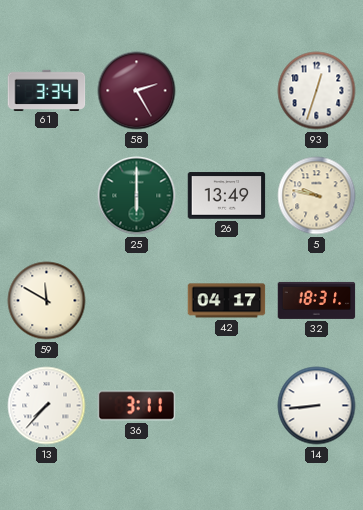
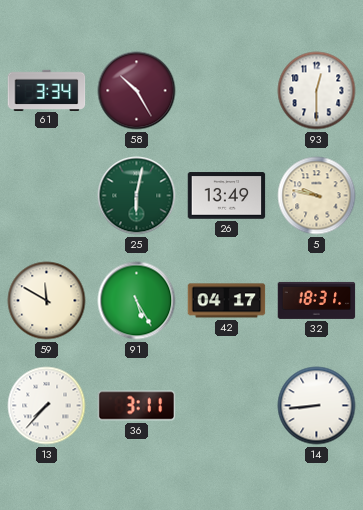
58: 2:25 -> 10:25 (137, 91)
93: 12:33 -> 12:30 (317, 91)
25: 6:00 -> 6:02 (137, 196)
91: none -> 5:25 (137, 301)
